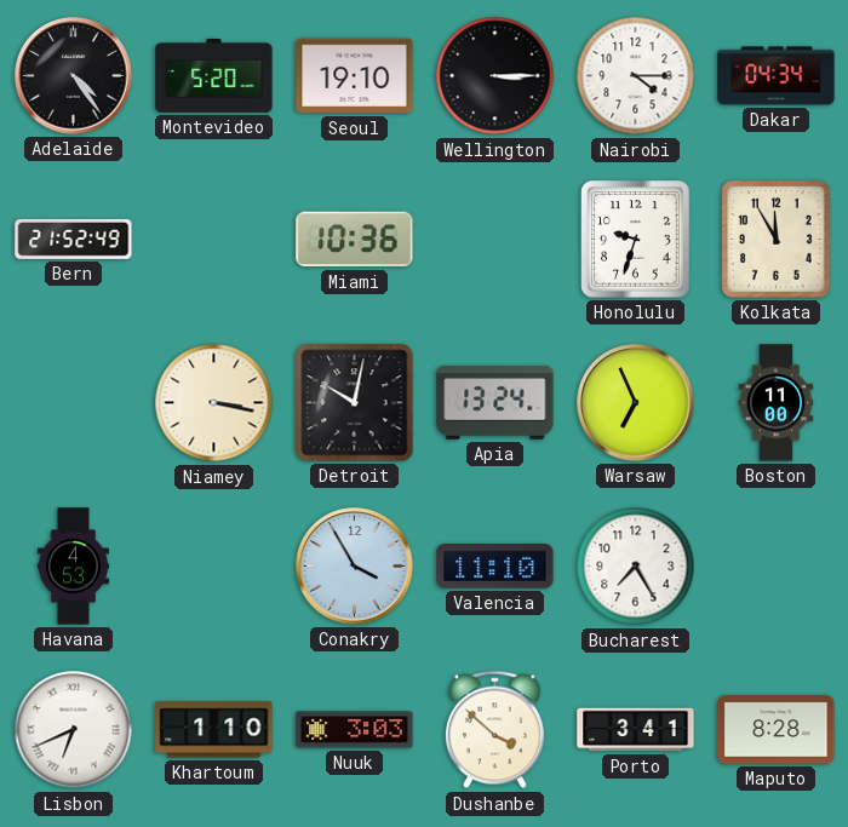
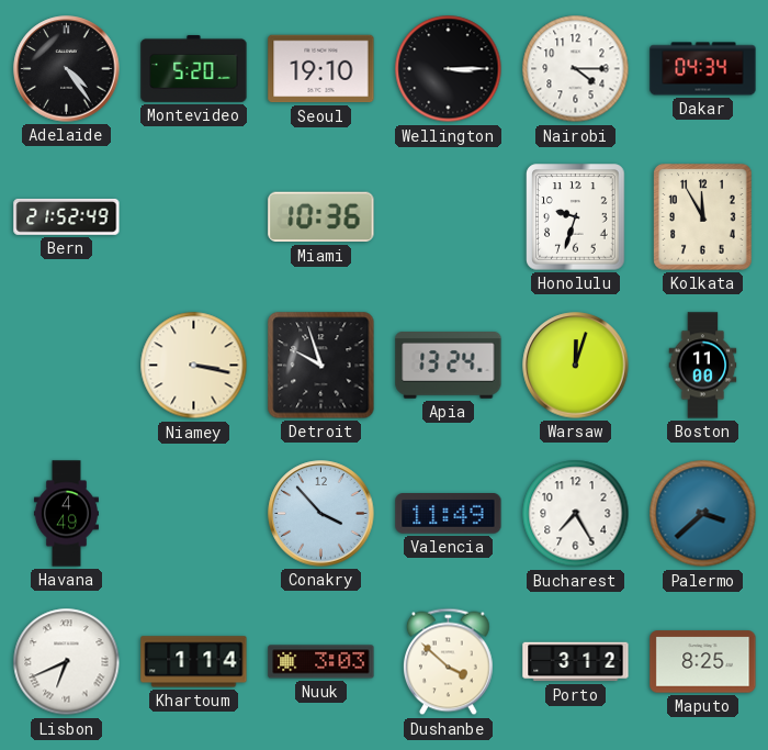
Detroit: 10:02 -> 9:57 (321, 366)
Warsaw: 6:56 -> 12:03 (576, 366)
Havana: 4:53 -> 4:49 (66, 514)
Conakry: 3:55 -> 3:53 (321, 514)
Valencia: 11:10 -> 11:49 (449, 514)
Palermo: none -> 3:38 (703, 514)
Khartoum: 1:10 -> 1:14 (194, 662)
Porto: 3:41 -> 3:12 (576, 662)
Maputo: 8:28 -> 8:25 (703, 662)
